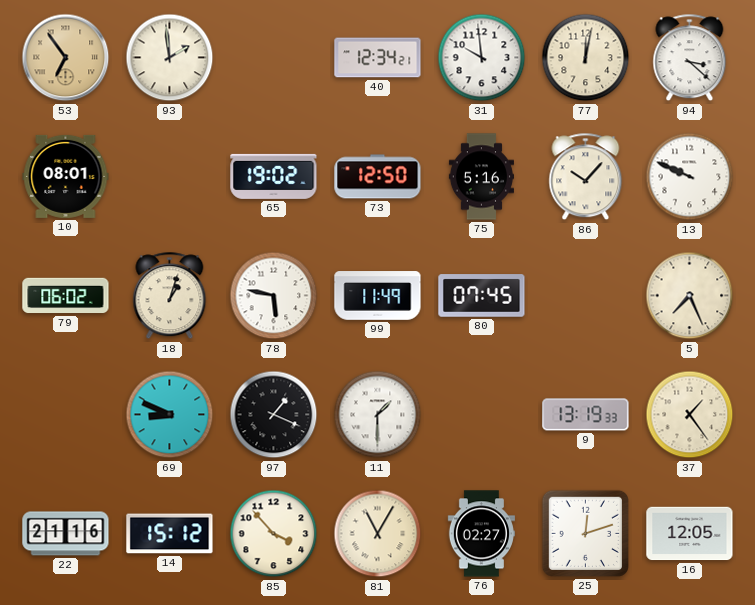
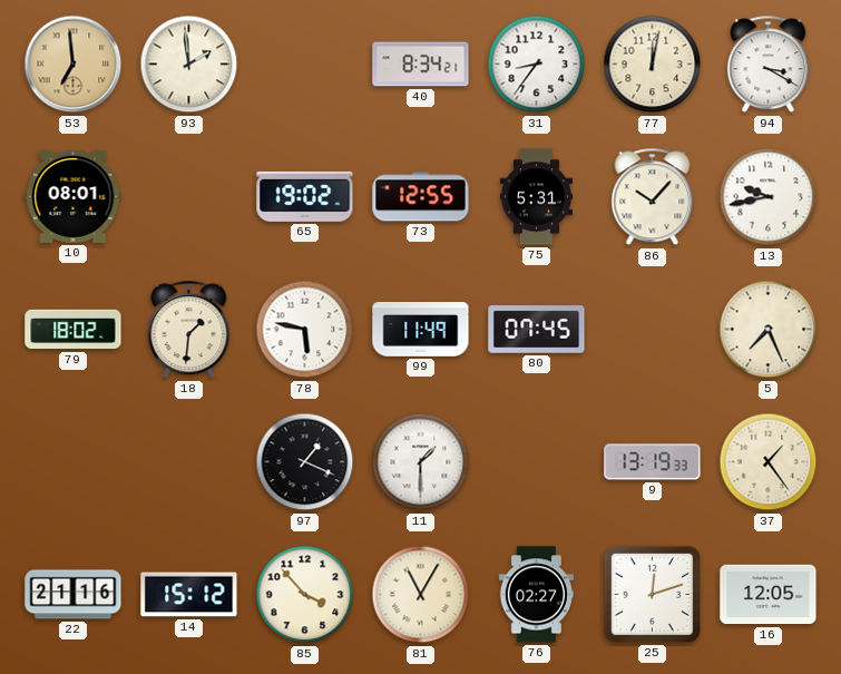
53: 6:54 -> 6:59 (74, 65)
40: 12:34 -> 8:34 (421, 65)
31: 9:59 -> 8:36 (537, 65)
94: 3:22 -> 3:20 (769, 65)
73: 12:50 -> 12:55 (421, 197)
75: 5:16 -> 5:31 (536, 197)
13: 9:49 -> 9:43 (769, 197)
79: 06:02 -> 18:02 (74, 330)
18: 1:03 -> 1:31 (189, 330)
69: 8:49 -> none (170, 415)
